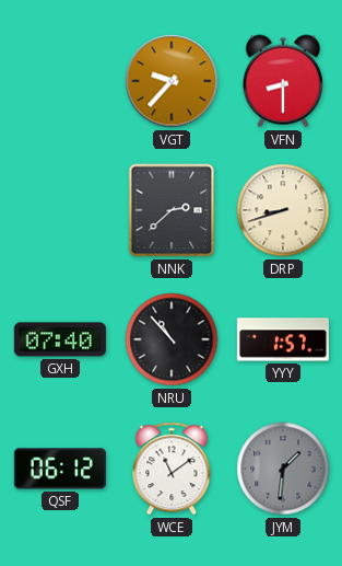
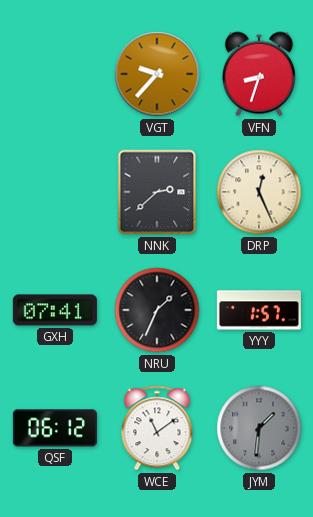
VFN: 8:30 -> 8:33 (259, 74)
DRP: 8:42 -> 12:26 (259, 192)
GXH: 07:40 -> 07:41 (55, 310)
NRU: 10:53 -> 1:34 (157, 310)
